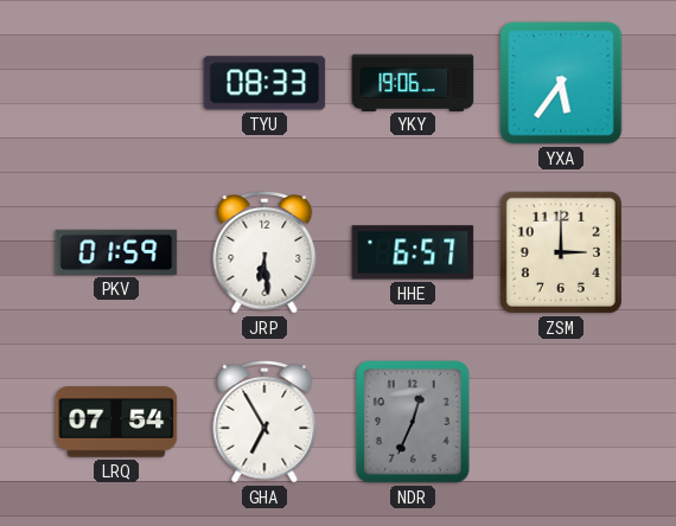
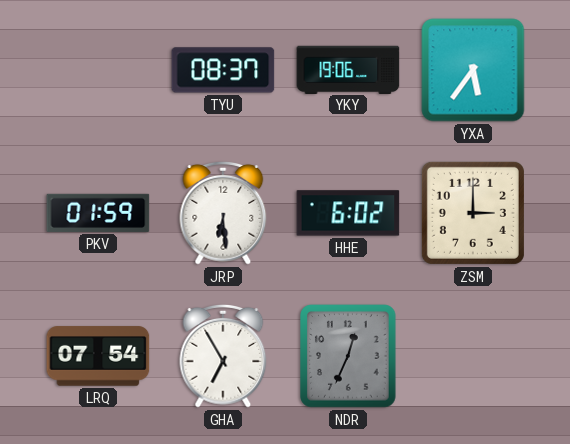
TYU: 08:33 -> 08:37 (223, 70)
HHE: 6:57 -> 6:02 (348, 213)
